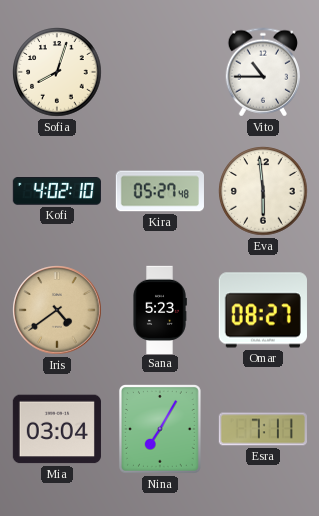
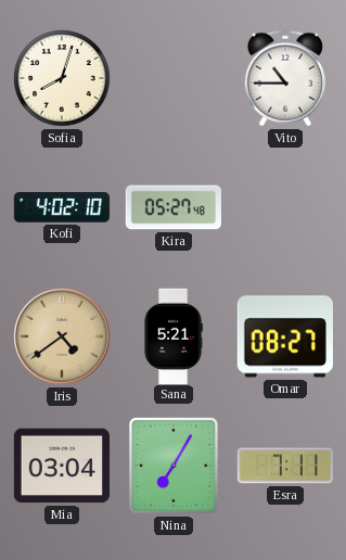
Eva: 5:59 -> none (263, 191)
Sana: 5:23 -> 5:21 (174, 335)
